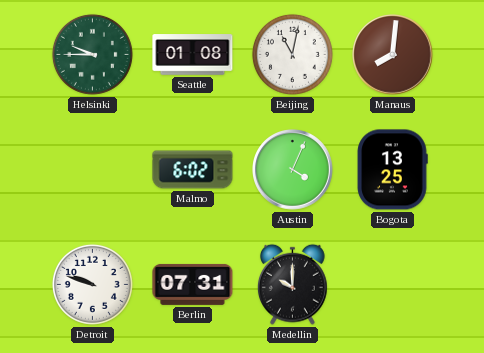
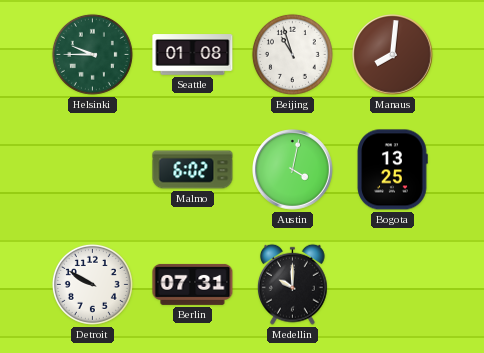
Beijing: 11:02 -> 10:57 (292, 54)
Austin: 4:04 -> 4:02 (293, 170)
Detroit: 9:48 -> 9:50 (92, 284)
